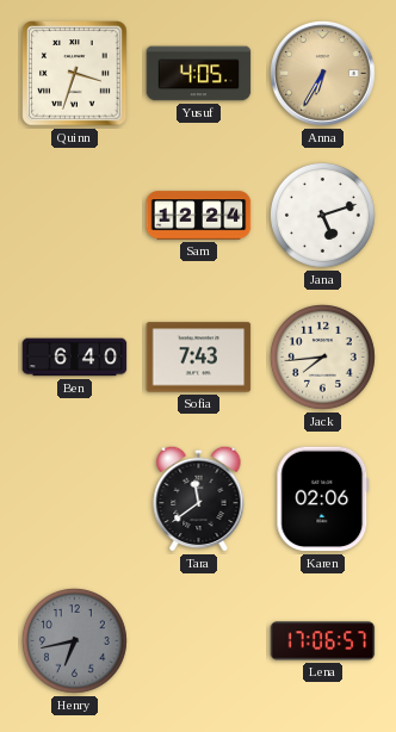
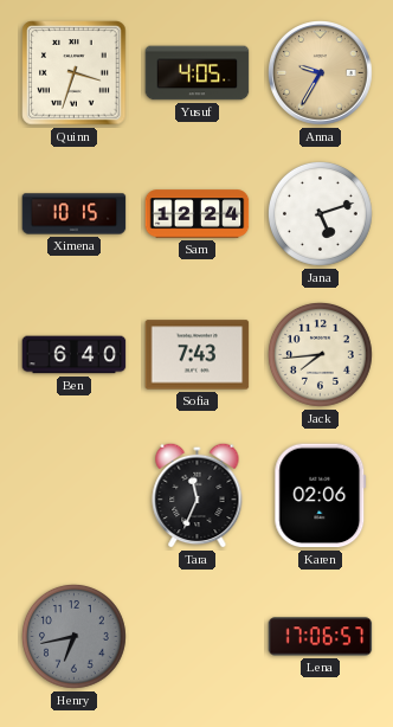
Anna: 6:35 -> 9:35 (321, 73)
Ximena: none -> 10:15 (75, 214)
Tara: 11:39 -> 11:34 (198, 495)
